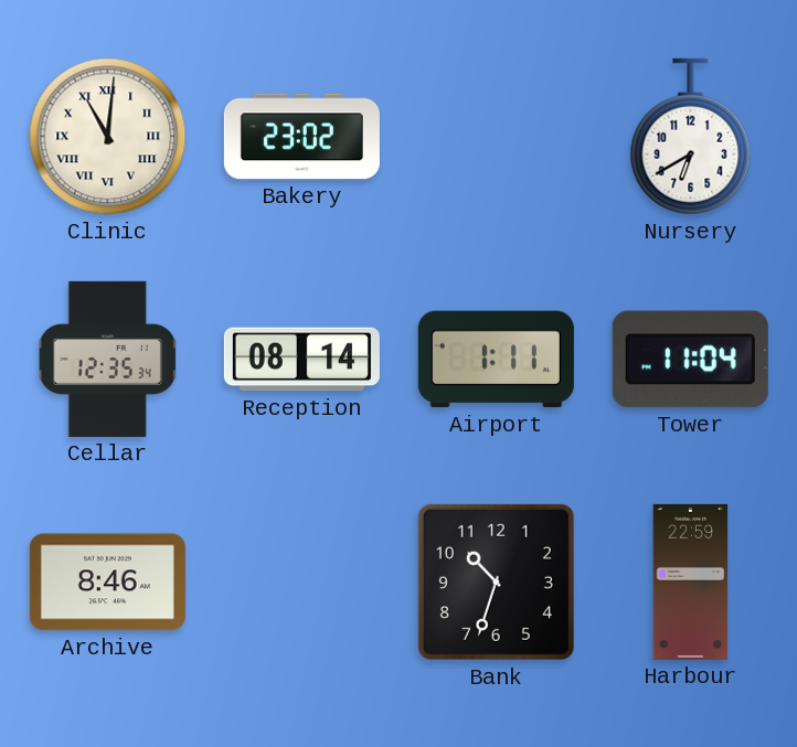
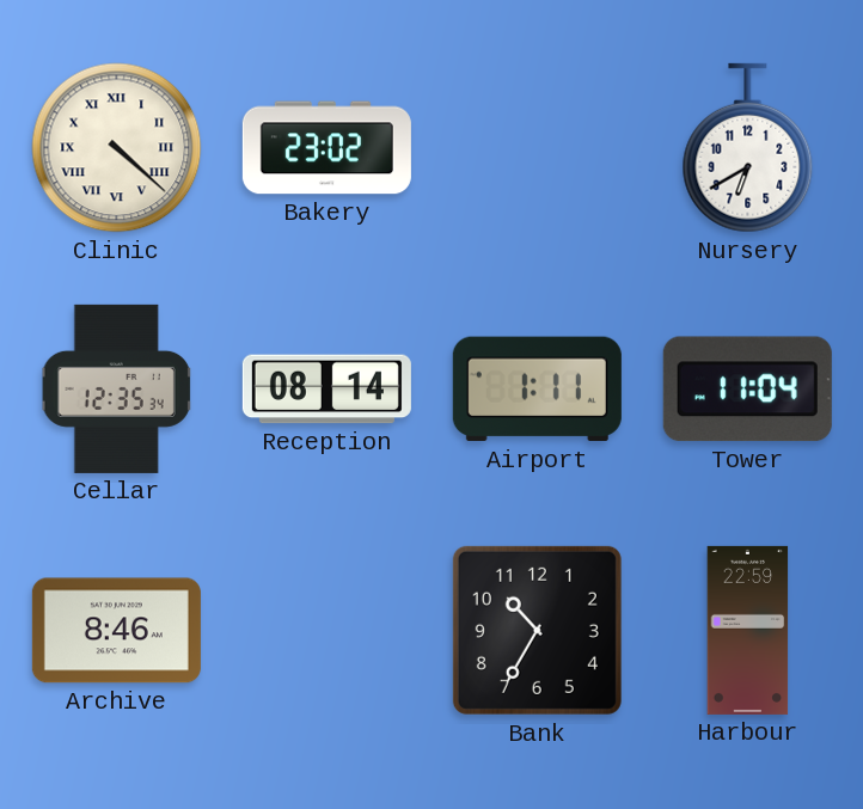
Clinic: 11:01 -> 4:22 (117, 148)
Bank: 10:33 -> 10:35 (537, 630)
